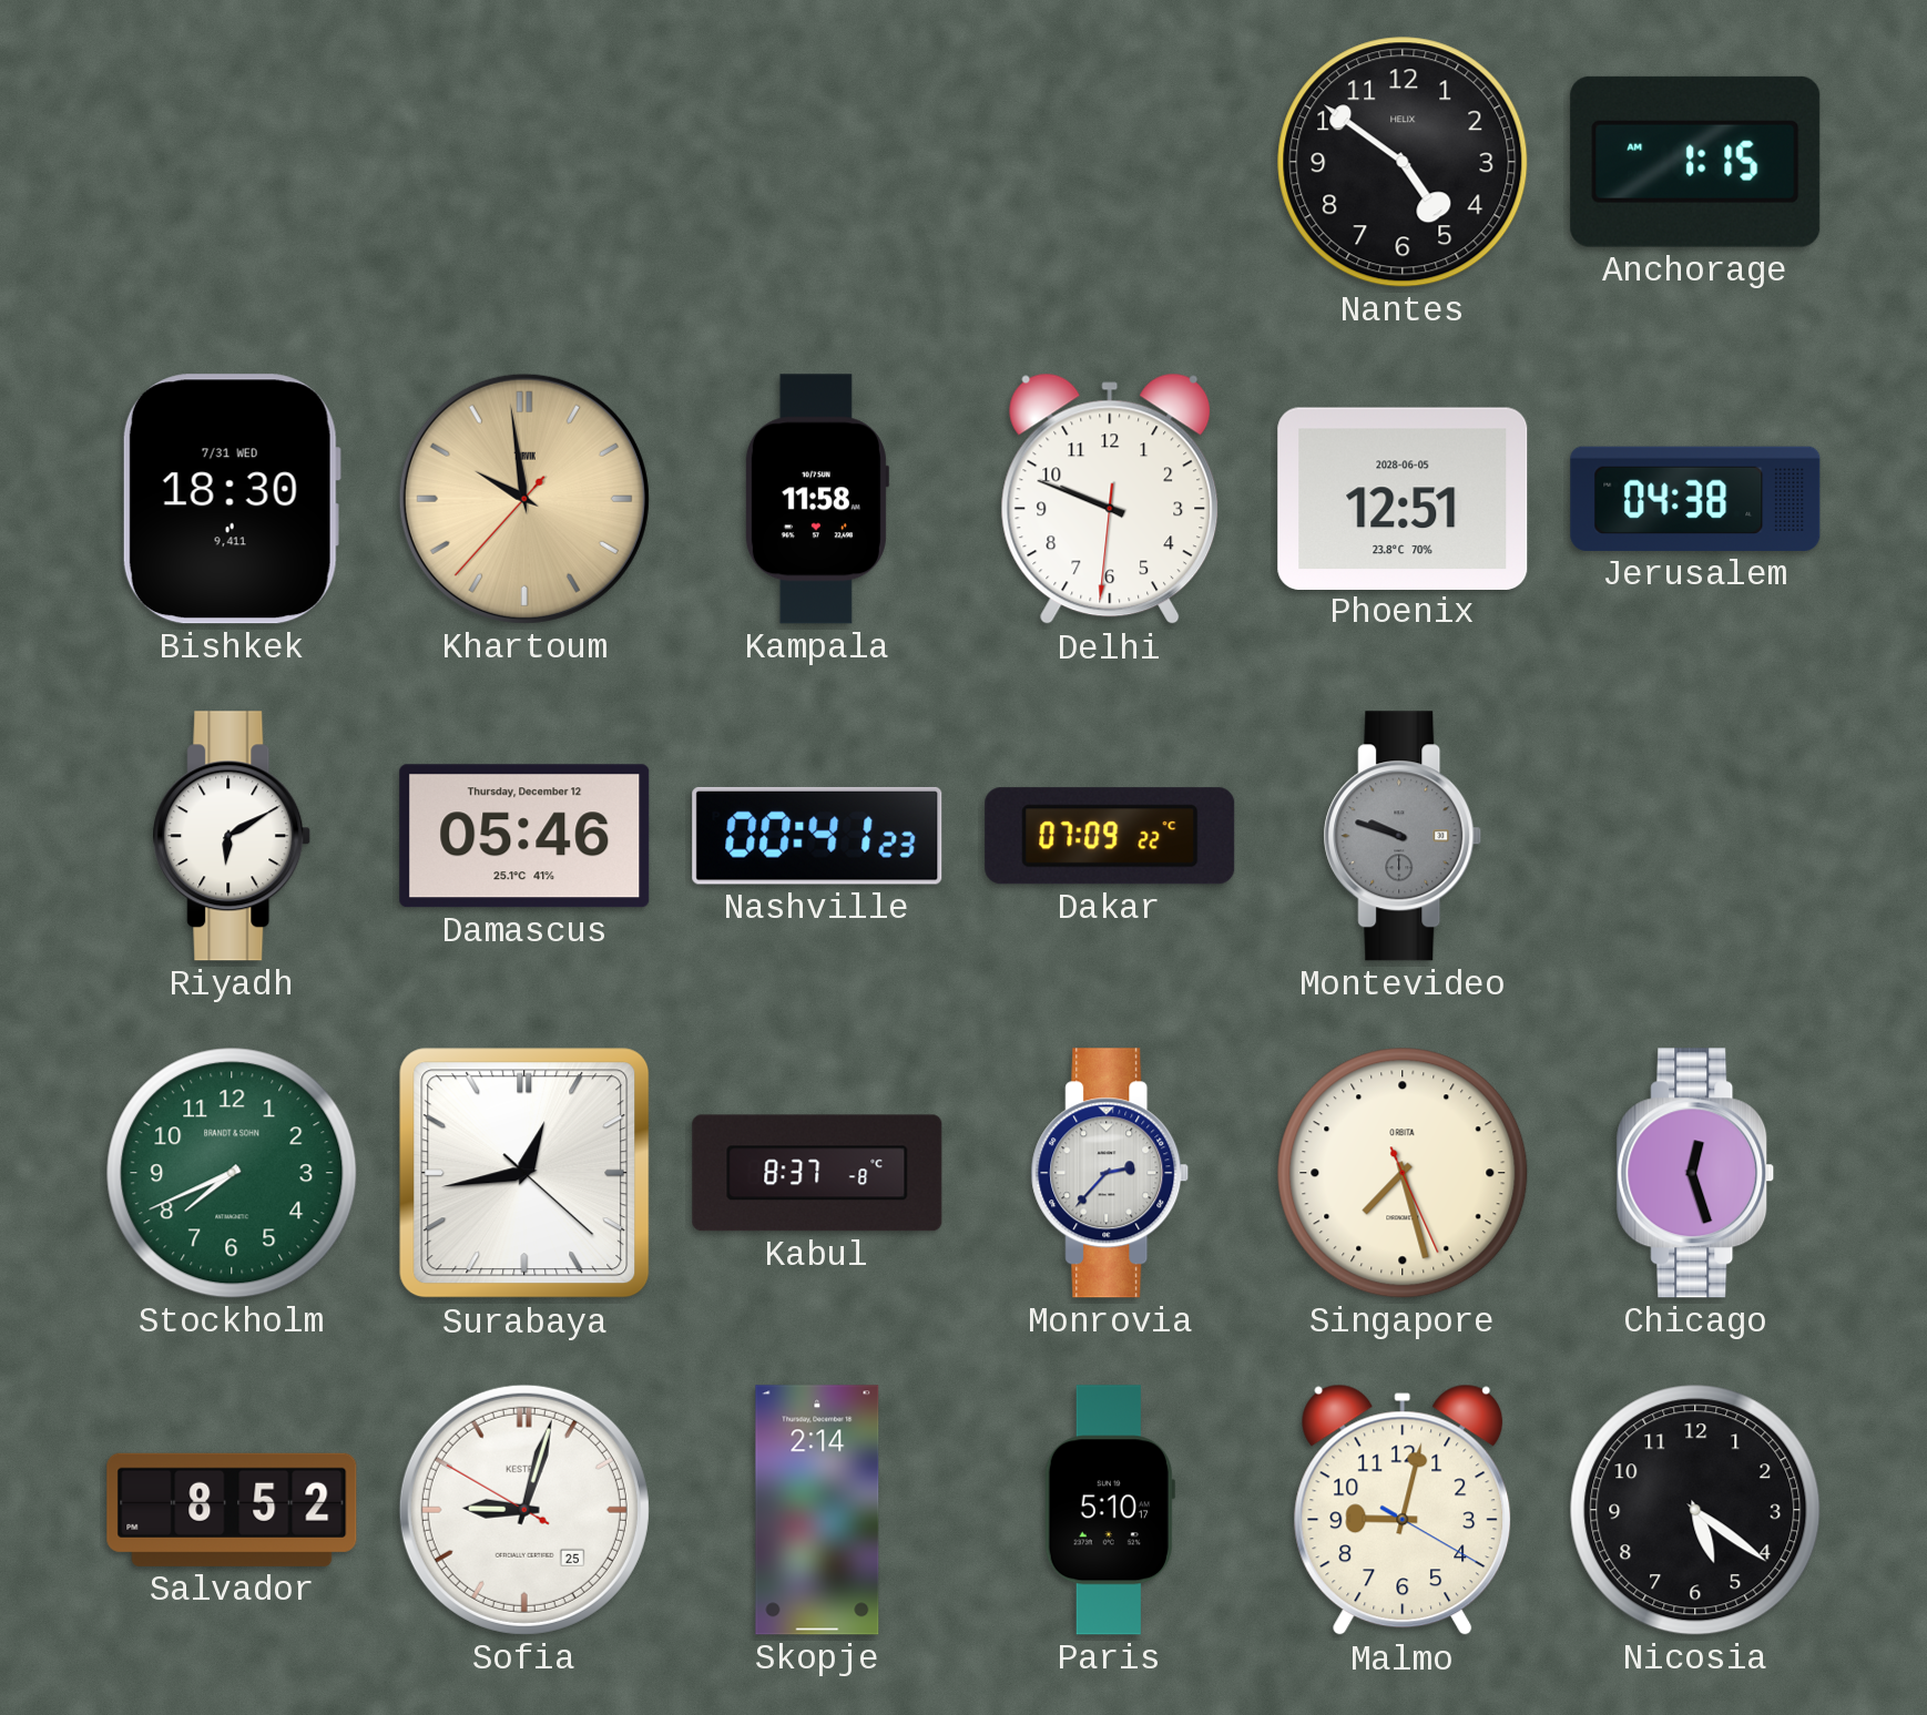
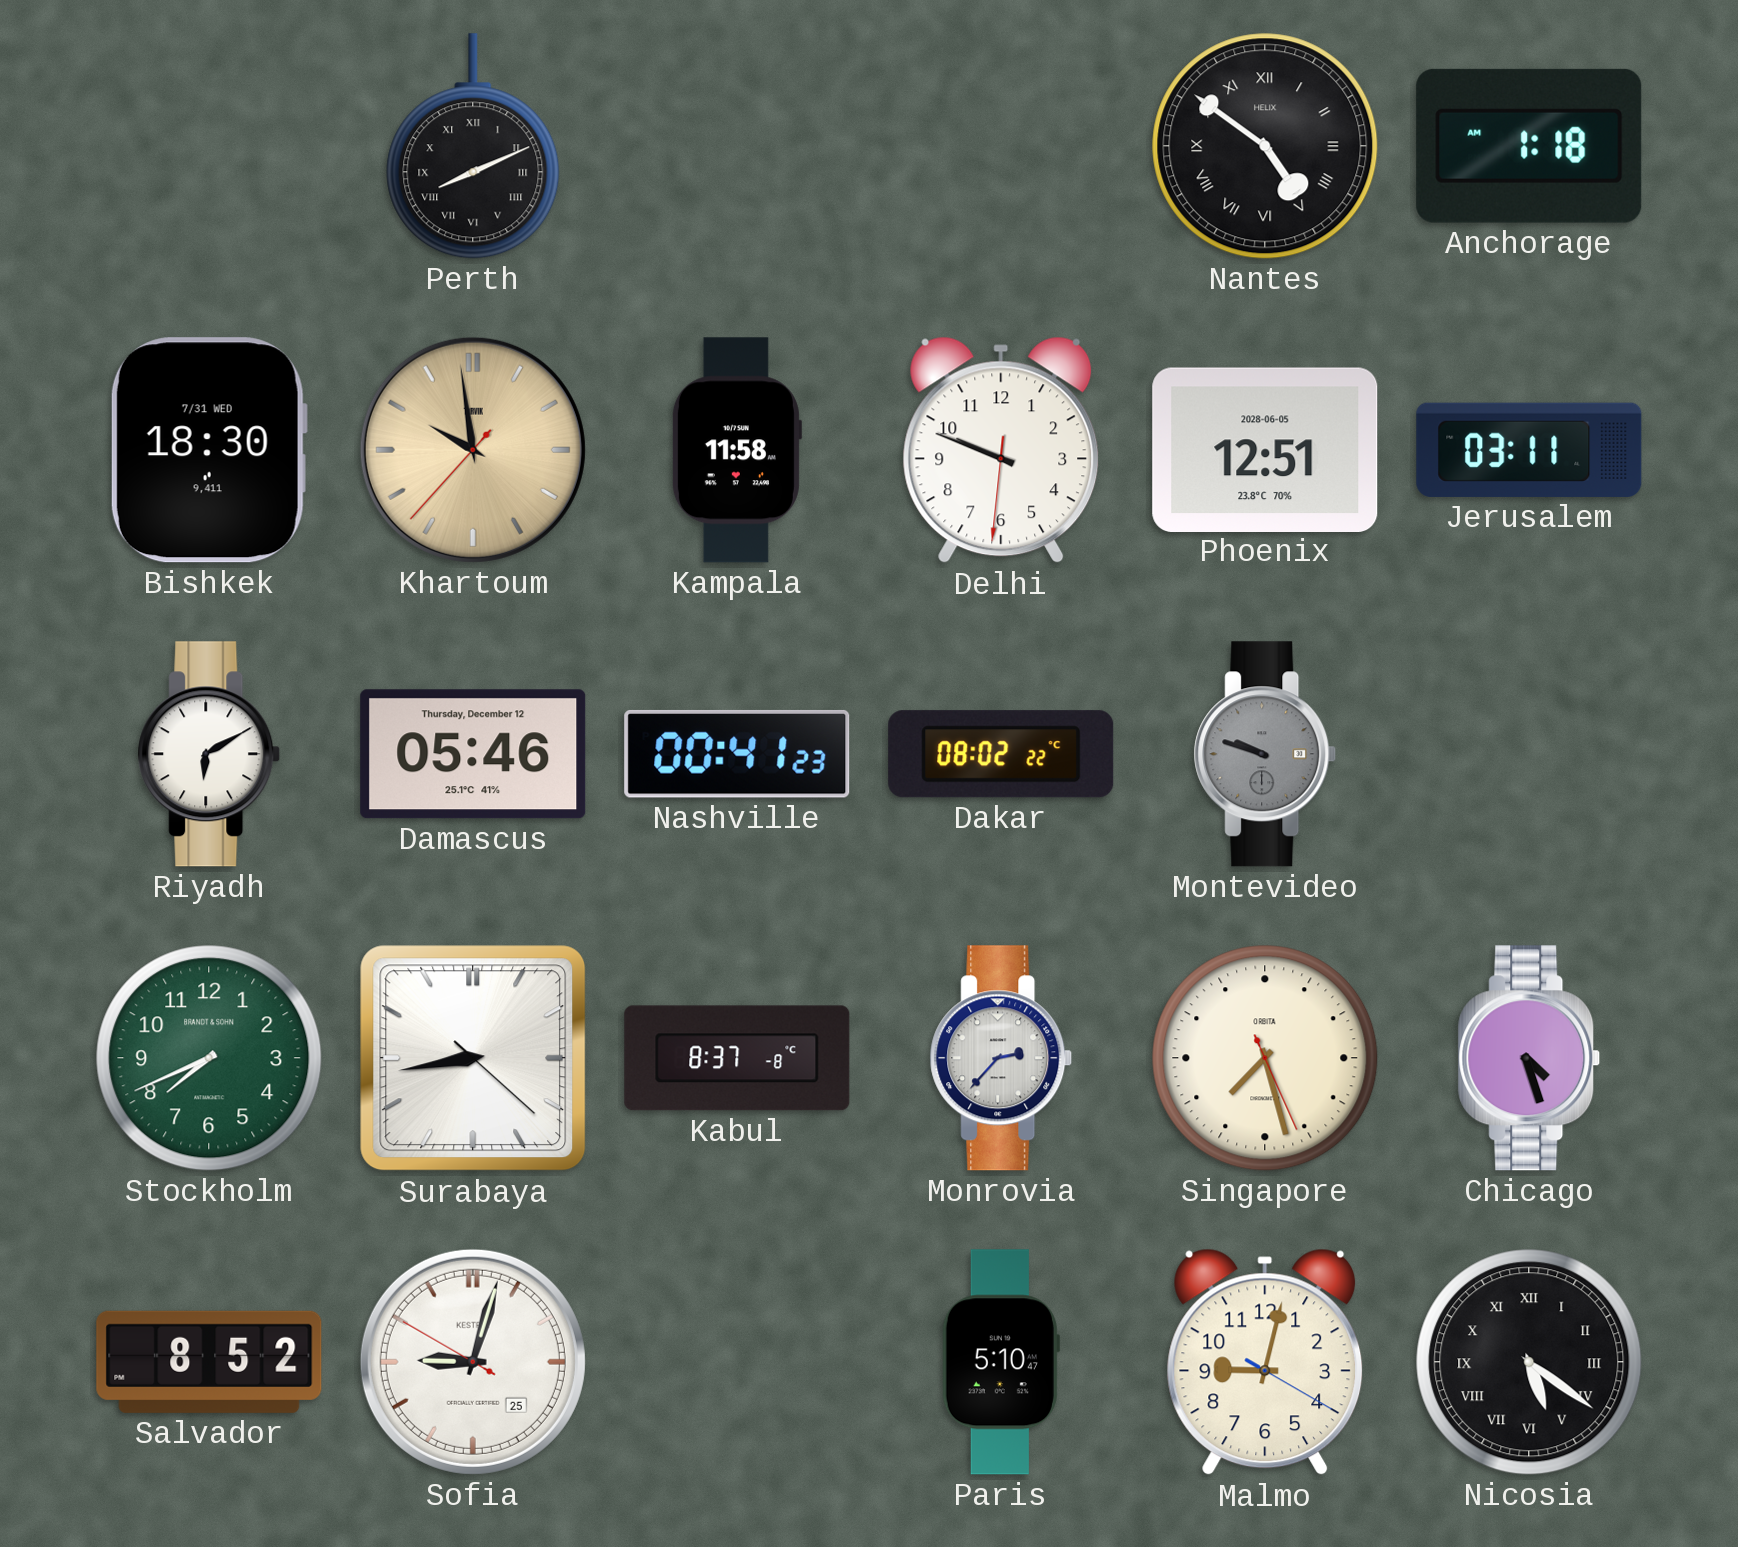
Perth: none -> 8:11 (473, 146)
Nantes numerals: Arabic -> Roman (1265, 146)
Anchorage: 1:15 -> 1:18 (1529, 146)
Jerusalem: 04:38 -> 03:11 (1529, 450)
Dakar: 07:09 -> 08:02 (1001, 754)
Surabaya: 12:43 -> 8:43 (473, 1058)
Chicago: 12:27 -> 4:27 (1529, 1058)
Skopje: 2:14 -> none (817, 1510)
Paris: 5:10:17 -> 5:10:47 (1000, 1362)
Nicosia numerals: Arabic -> Roman (1529, 1362)
